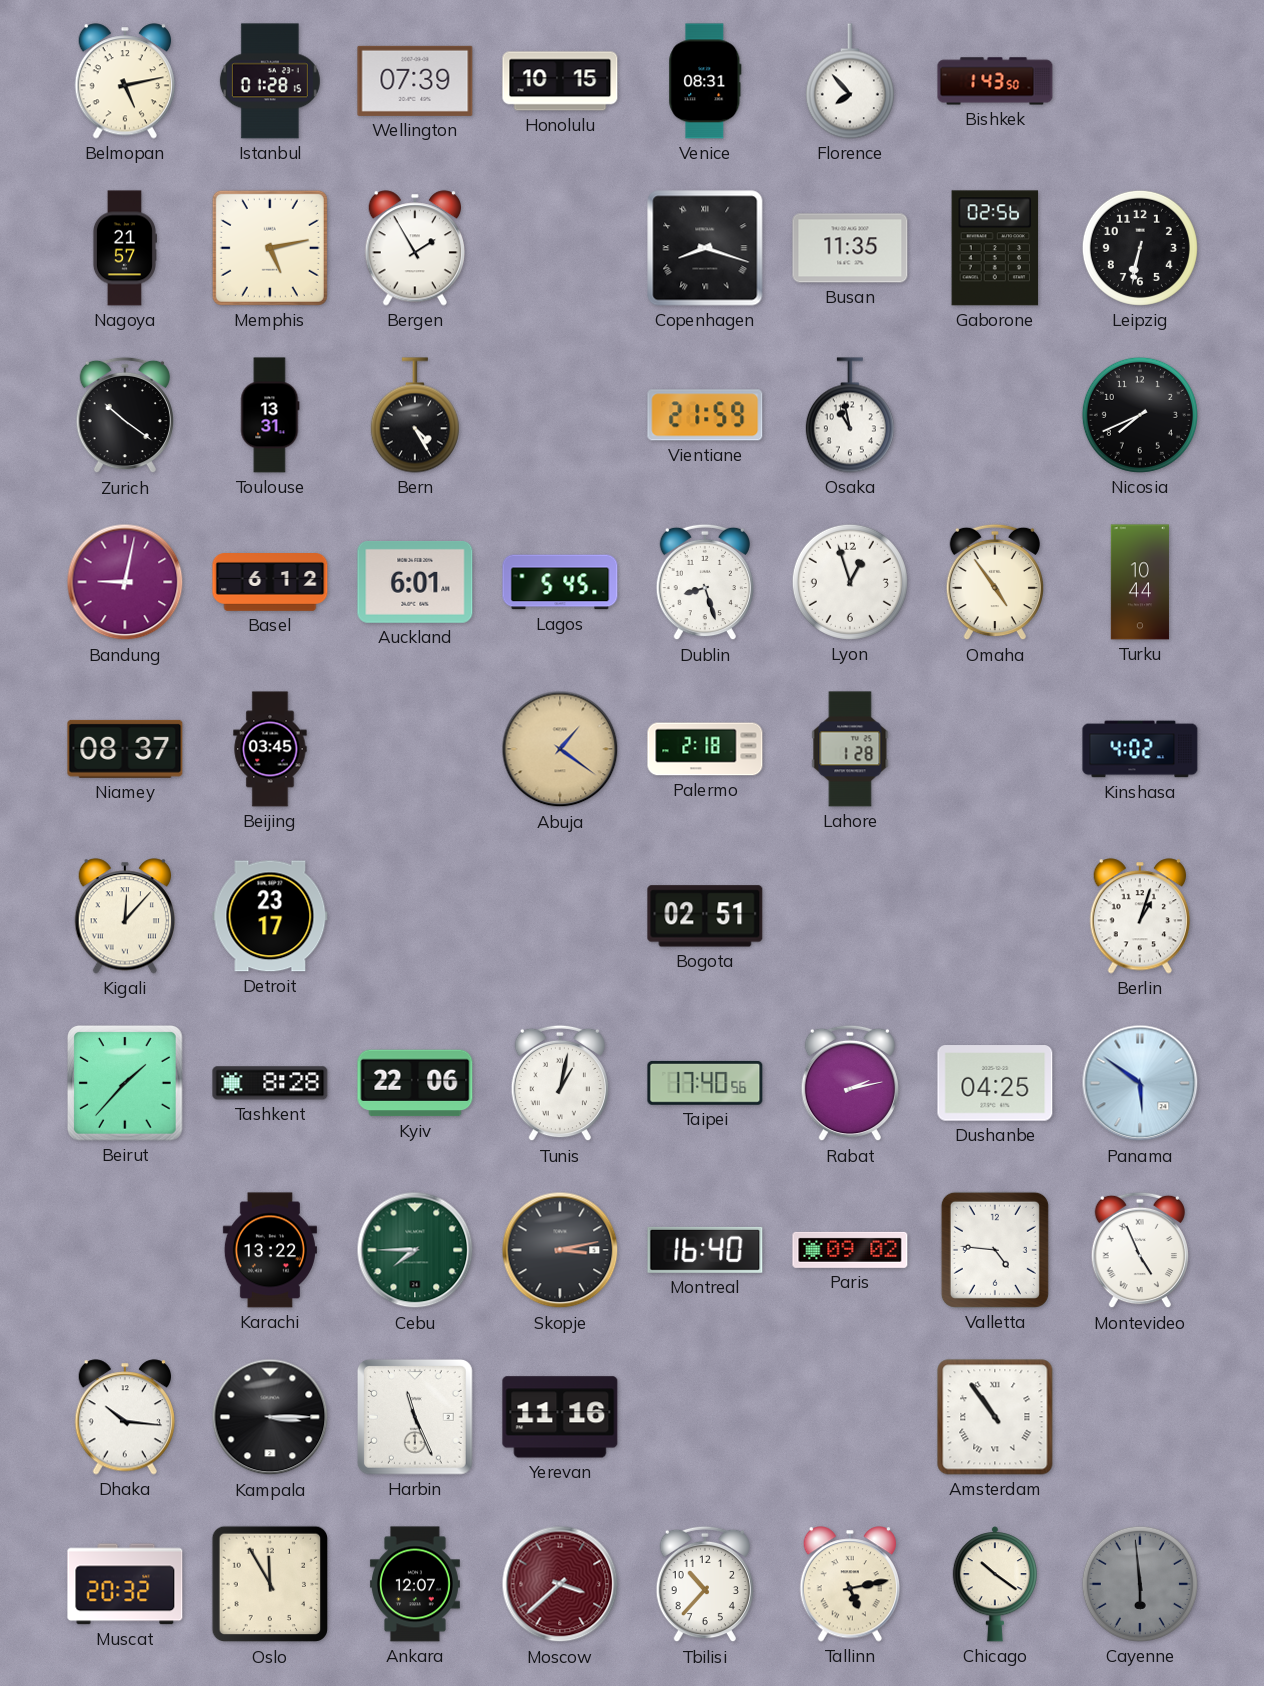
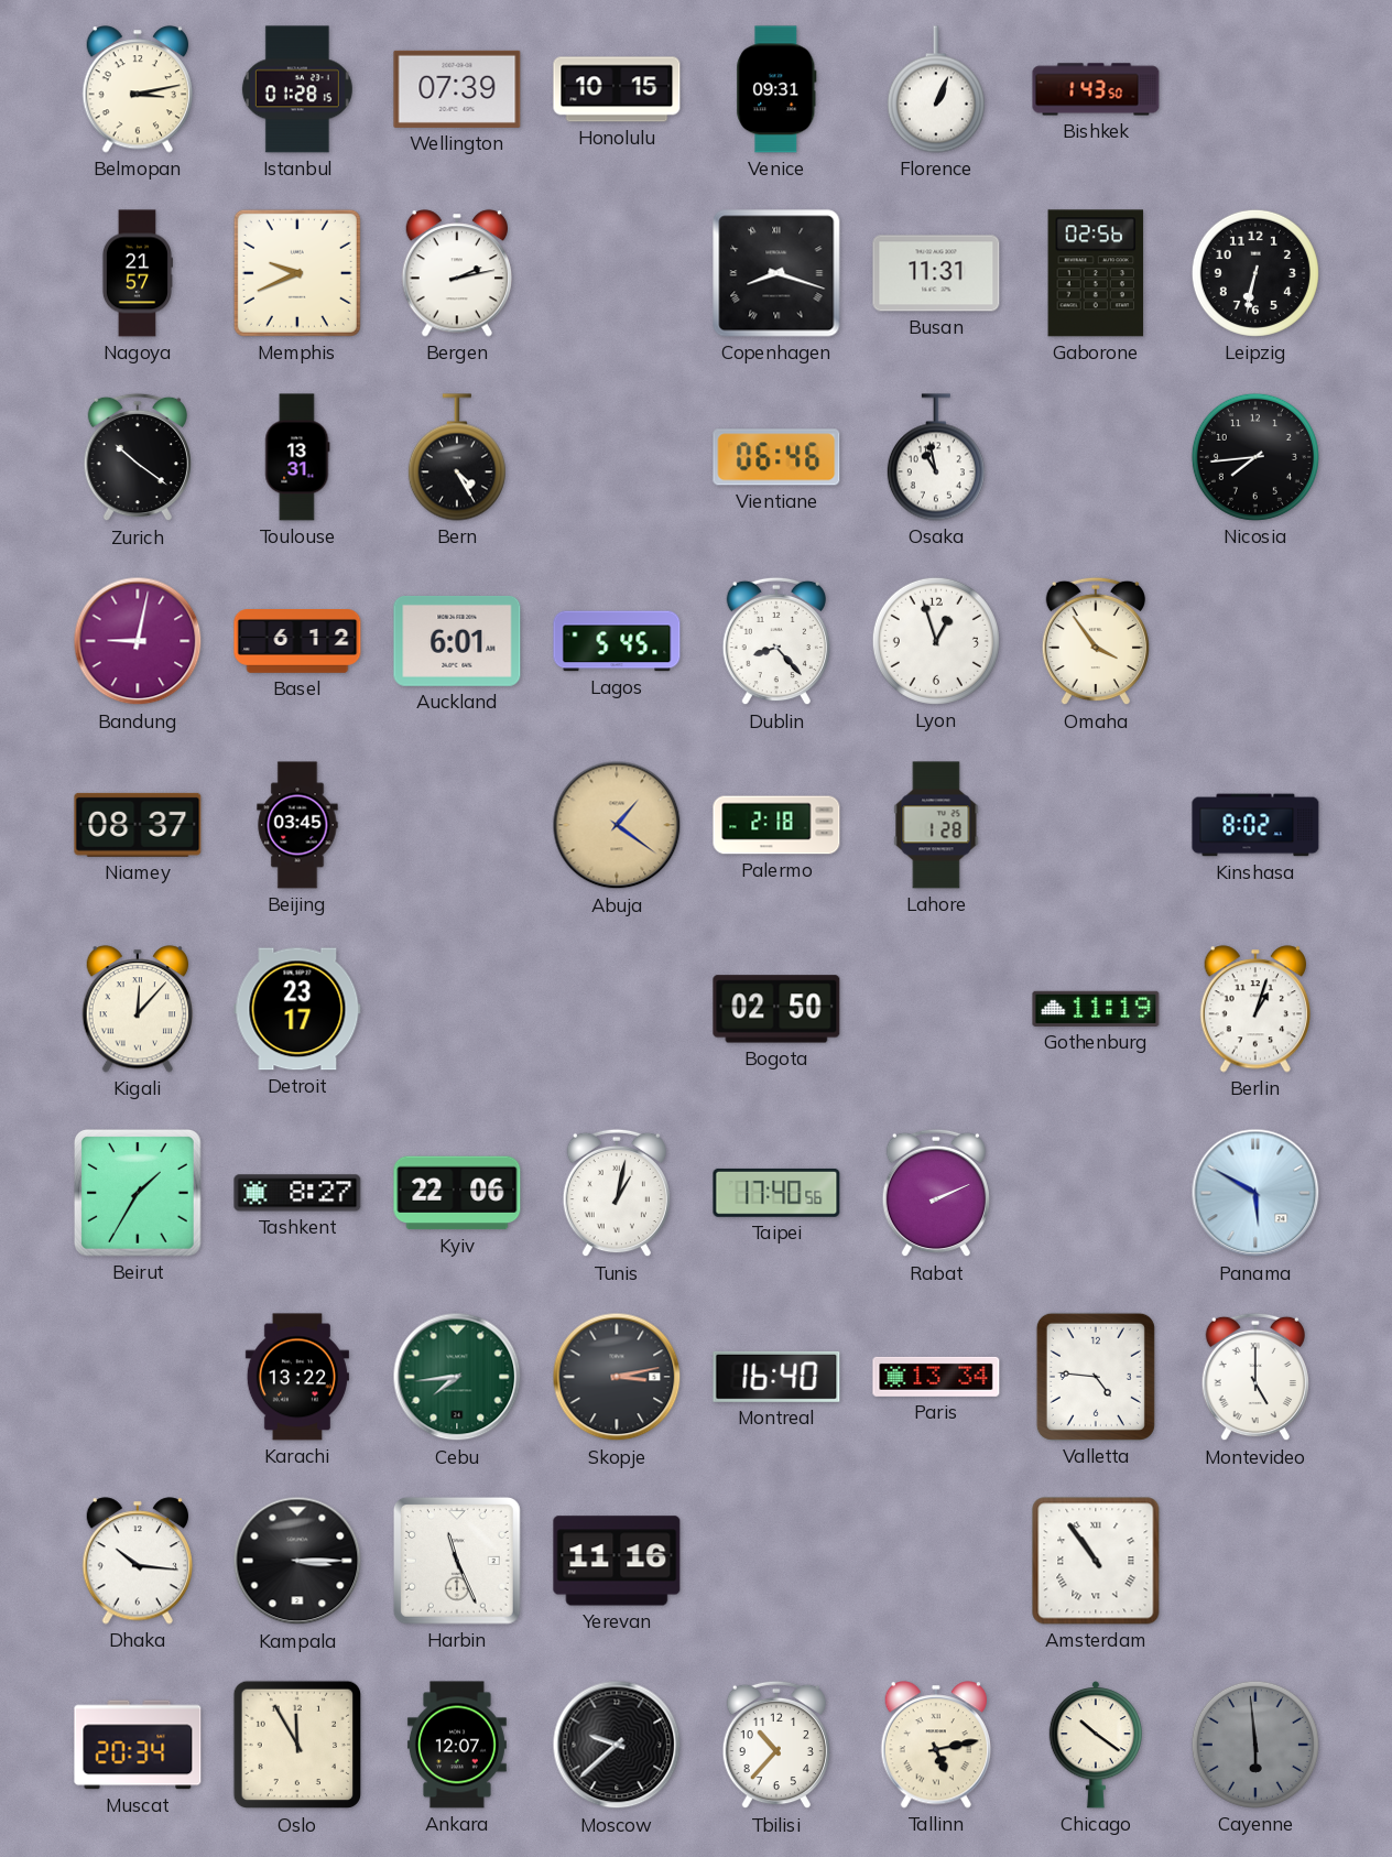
Belmopan: 5:13 -> 3:13 (137, 89)
Venice: 08:31 -> 09:31 (776, 89)
Florence: 7:53 -> 1:04 (936, 89)
Memphis: 5:13 -> 9:41 (297, 273)
Bergen: 1:55 -> 2:13 (456, 273)
Busan: 11:35 -> 11:31 (936, 273)
Vientiane: 21:59 -> 06:46 (776, 457)
Nicosia: 7:41 -> 7:44 (1255, 457)
Dublin: 8:27 -> 8:23 (776, 641)
Omaha: 4:54 -> 3:54 (1096, 641)
Turku: 10:44 -> none (1140, 582)
Kinshasa: 4:02 -> 8:02 (1255, 825)
Bogota: 02:51 -> 02:50 (776, 1009)
Gothenburg: none -> 11:19 (1096, 1009)
Beirut: 1:37 -> 1:35 (138, 1193)
Tashkent: 8:28 -> 8:27 (297, 1193)
Rabat: 2:13 -> 2:11 (936, 1193)
Dushanbe: 04:25 -> none (995, 1083)
Panama: 5:51 -> 5:50 (1255, 1193)
Cebu: 7:45 -> 7:44 (457, 1377)
Paris: 09:02 -> 13:34 (936, 1377)
Montevideo: 4:56 -> 5:00 (1255, 1377)
Muscat: 20:32 -> 20:34 (138, 1745)
Moscow: 3:38 -> 9:38 (617, 1745)
Moscow dial: burgundy -> black (617, 1745)
